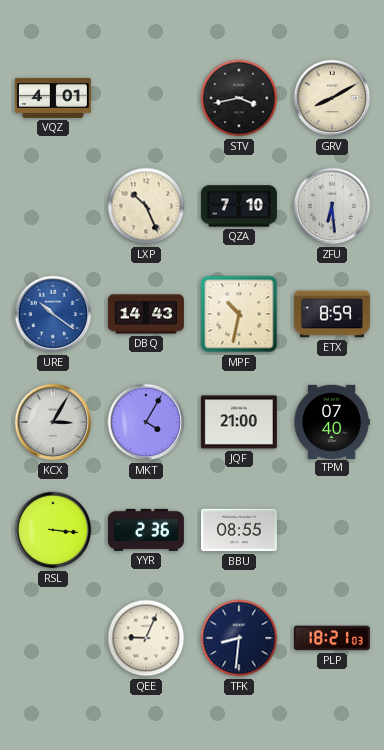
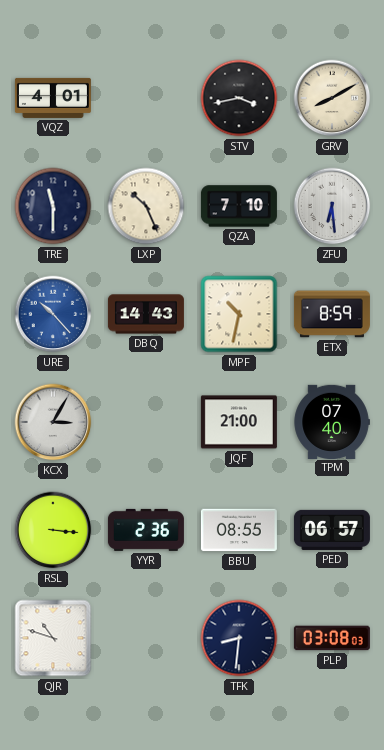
TRE: none -> 11:30 (53, 206)
URE: 10:21 -> 10:23 (53, 314)
MKT: 4:05 -> none (146, 422)
PED: none -> 06:57 (332, 530)
QJR: none -> 10:48 (53, 638)
QEE: 9:04 -> none (146, 638)
PLP: 18:21 -> 03:08 (332, 638)
